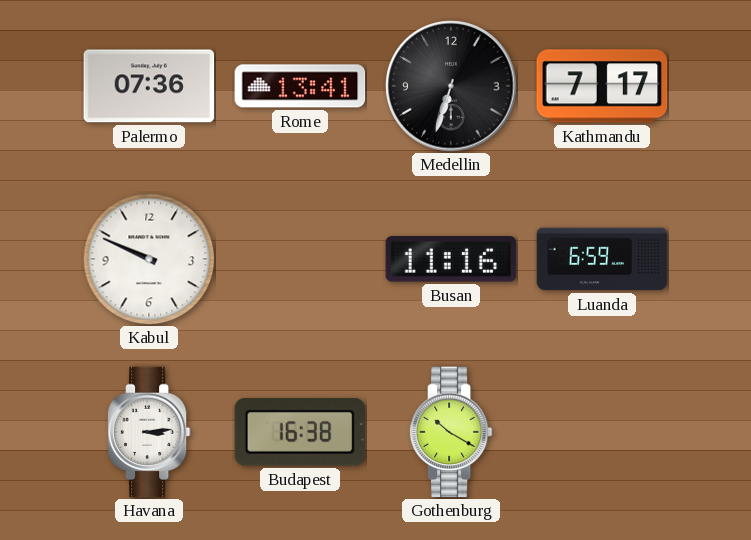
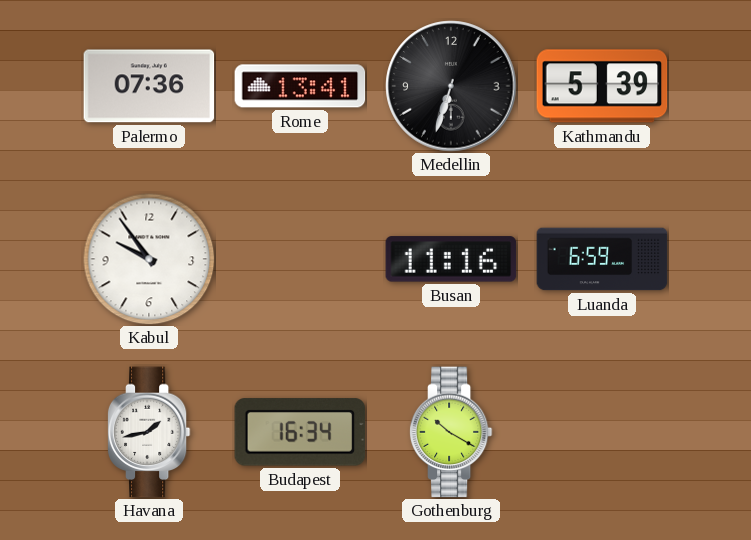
Kathmandu: 7:17 -> 5:39 (602, 86)
Kabul: 9:49 -> 9:54 (149, 259)
Havana: 3:14 -> 1:43 (149, 432)
Budapest: 16:38 -> 16:34 (300, 432)
